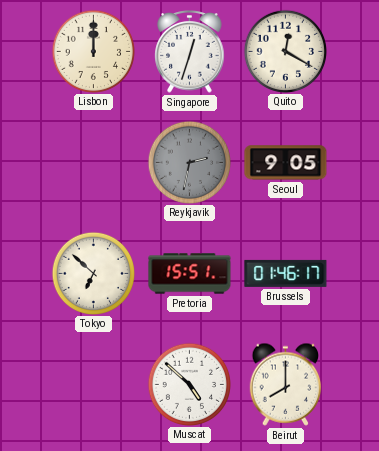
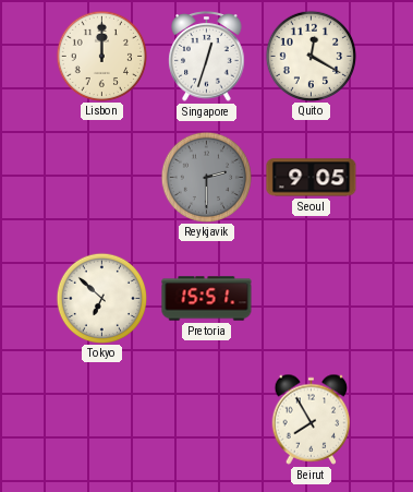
Reykjavik: 2:32 -> 2:30 (206, 177)
Brussels: 01:46 -> none (286, 273)
Muscat: 4:52 -> none (189, 384)
Beirut: 8:00 -> 7:55 (312, 419)
